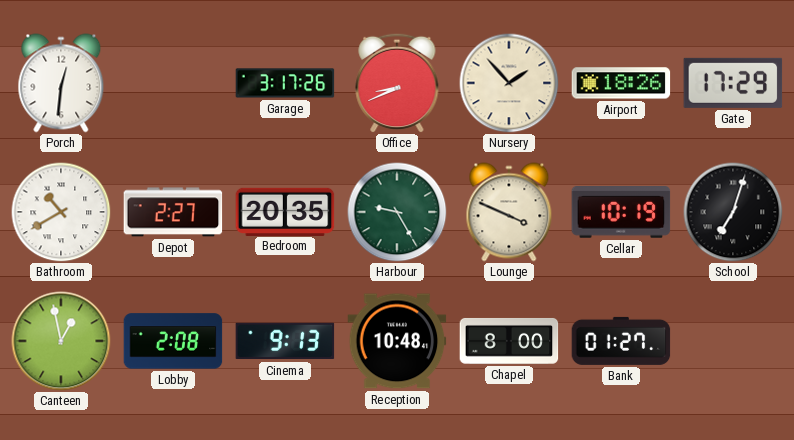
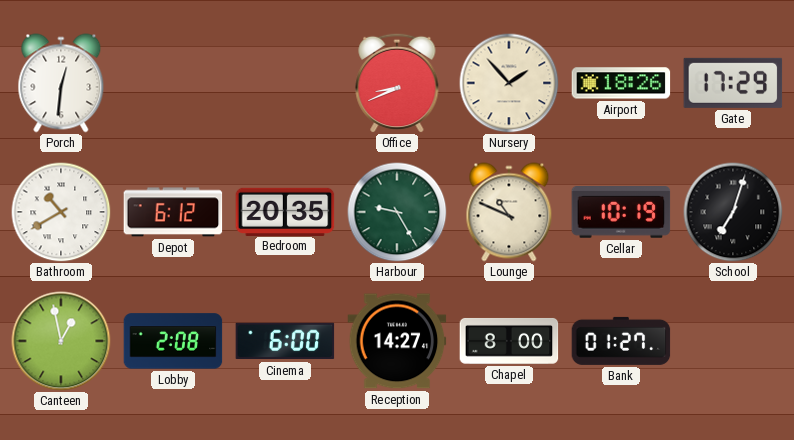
Garage: 3:17 -> none (285, 83)
Depot: 2:27 -> 6:12 (173, 212)
Lounge: 3:49 -> 10:49 (509, 212)
Cinema: 9:13 -> 6:00 (285, 341)
Reception: 10:48 -> 14:27 (397, 341)
